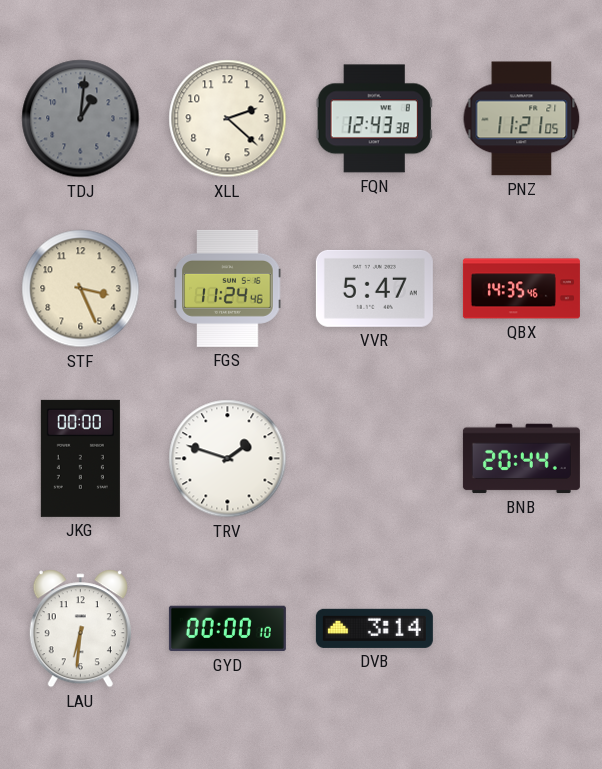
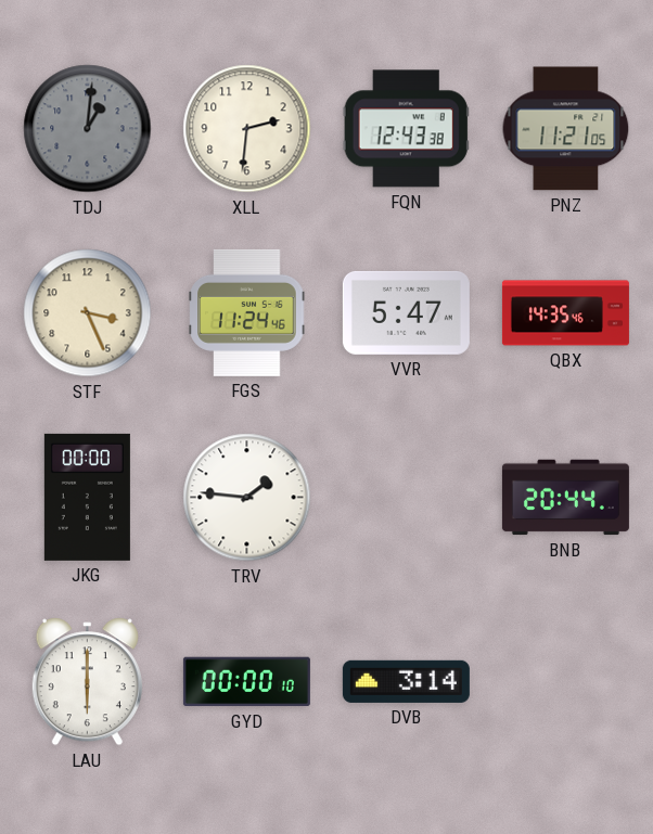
XLL: 2:22 -> 2:31 (247, 129)
TRV: 1:48 -> 1:46 (247, 498)
LAU: 6:31 -> 6:00 (87, 682)
